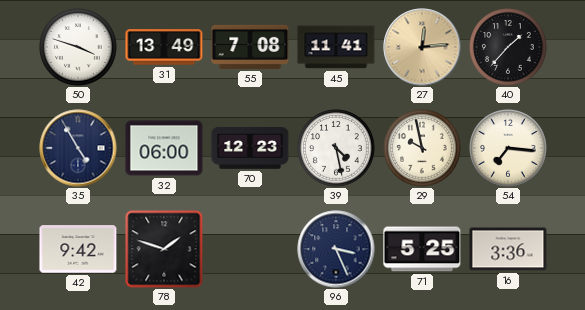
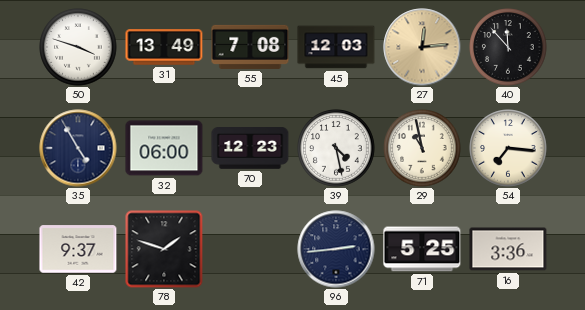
45: 11:41 -> 12:03 (336, 47)
40: 1:37 -> 11:53 (508, 47)
29: 9:58 -> 10:58 (422, 148)
42: 9:42 -> 9:37 (78, 249)
96: 3:26 -> 2:44 (336, 249)
